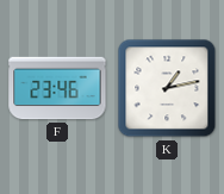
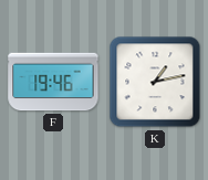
F: 23:46 -> 19:46 (53, 82)
